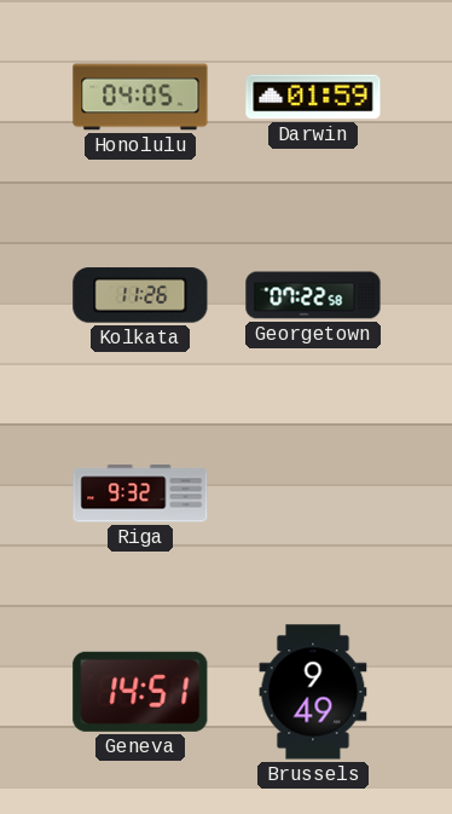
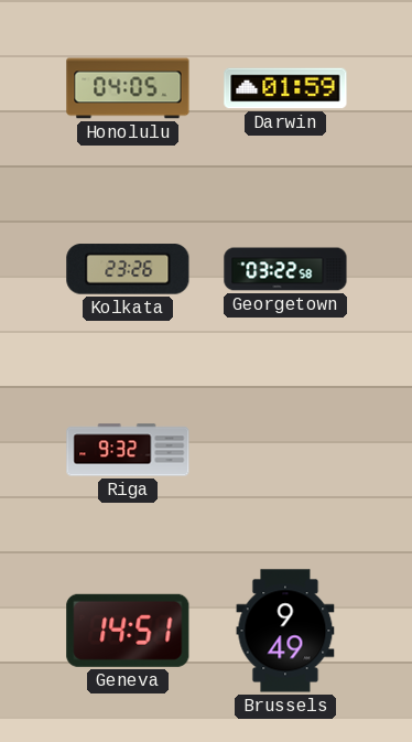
Kolkata: 11:26 -> 23:26 (128, 269)
Georgetown: 07:22 -> 03:22 (285, 269)
